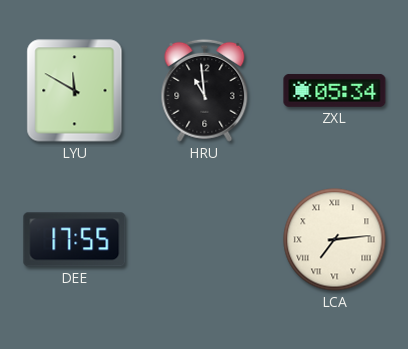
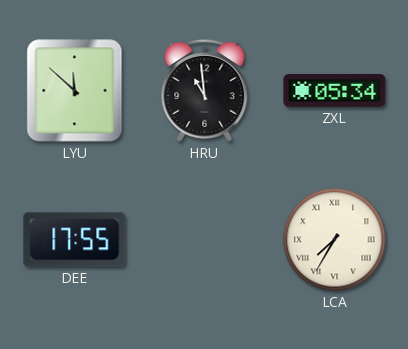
LYU: 11:50 -> 11:52 (75, 91)
LCA: 7:14 -> 7:35 (335, 240)
